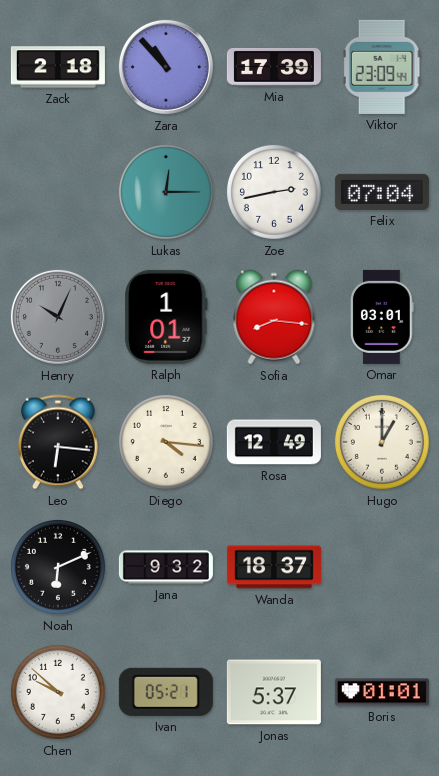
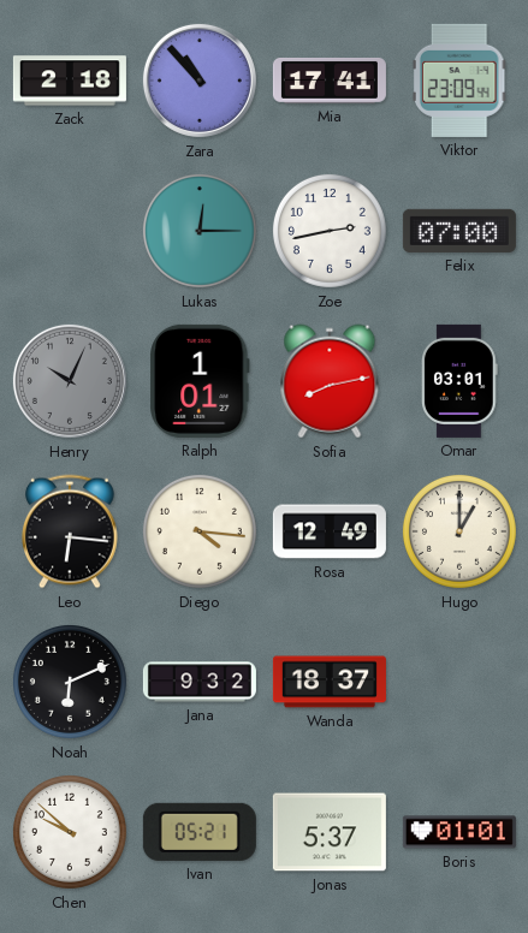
Mia: 17:39 -> 17:41 (330, 82)
Felix: 07:04 -> 07:00 (459, 231)
Sofia: 8:16 -> 8:13 (330, 381)
